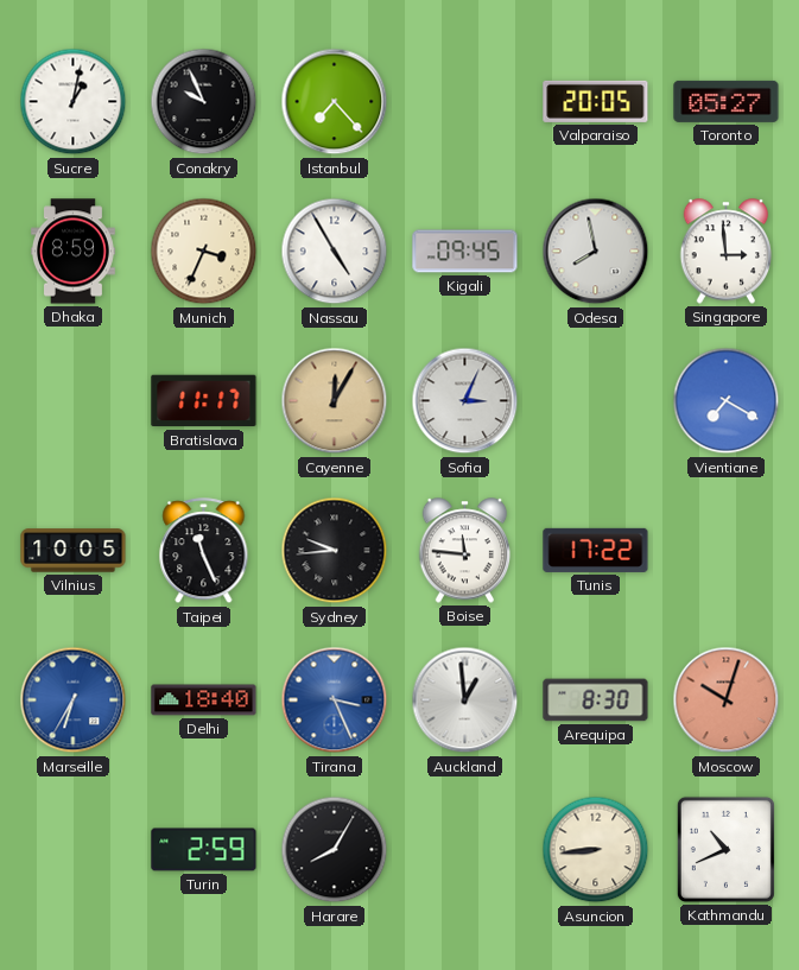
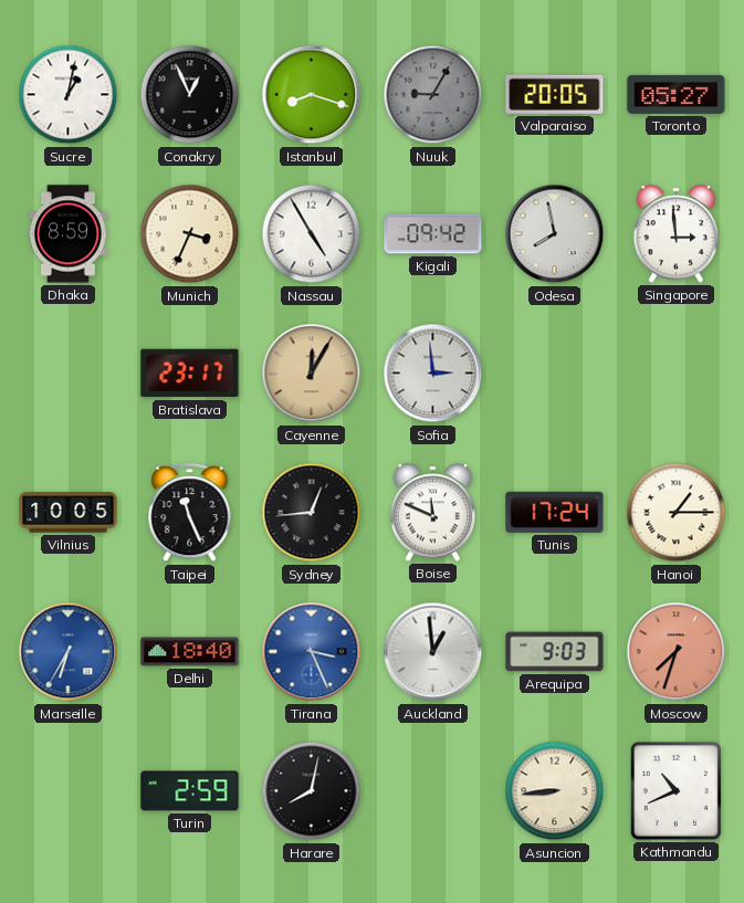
Conakry: 9:56 -> 12:56 (190, 95)
Istanbul: 7:23 -> 8:18 (312, 95)
Nuuk: none -> 9:05 (433, 95)
Kigali: 09:45 -> 09:42 (433, 234)
Bratislava: 11:17 -> 23:17 (190, 374)
Sofia: 3:04 -> 2:59 (433, 374)
Vientiane: 7:20 -> none (727, 401)
Sydney: 9:44 -> 12:44 (312, 513)
Boise: 11:46 -> 11:49 (433, 513)
Tunis: 17:22 -> 17:24 (555, 512)
Hanoi: none -> 1:15 (677, 513)
Arequipa: 8:30 -> 9:03 (555, 652)
Moscow: 10:03 -> 7:33 (677, 652)
Harare: 8:05 -> 8:02 (312, 791)
